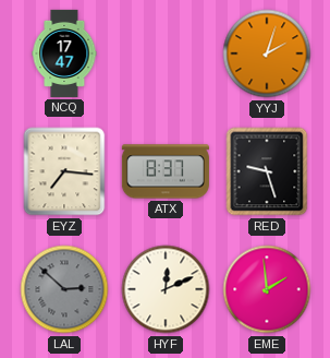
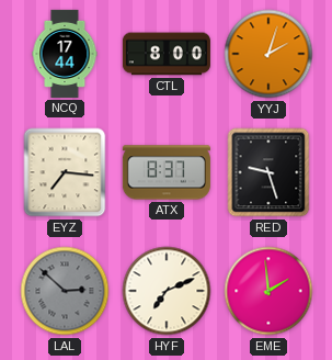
NCQ: 17:47 -> 17:44 (65, 54)
CTL: none -> 8:00 (167, 54)
HYF: 12:11 -> 7:11 (167, 291)
